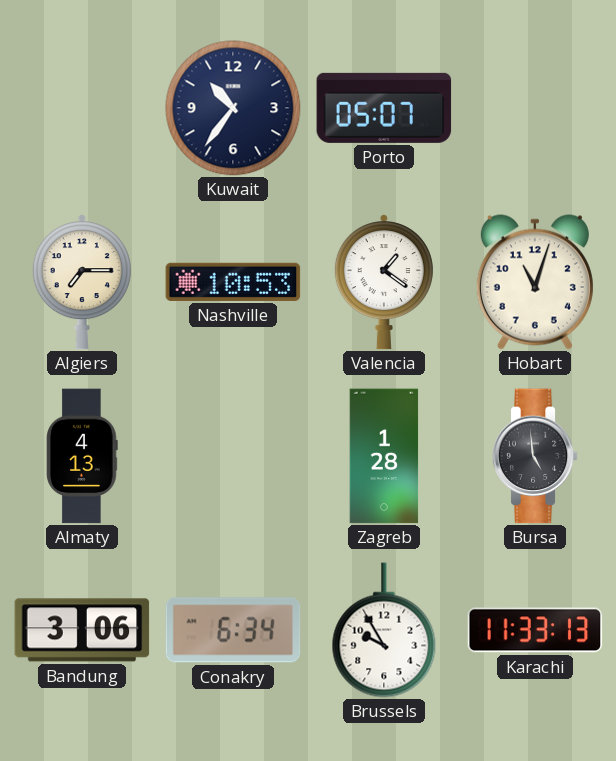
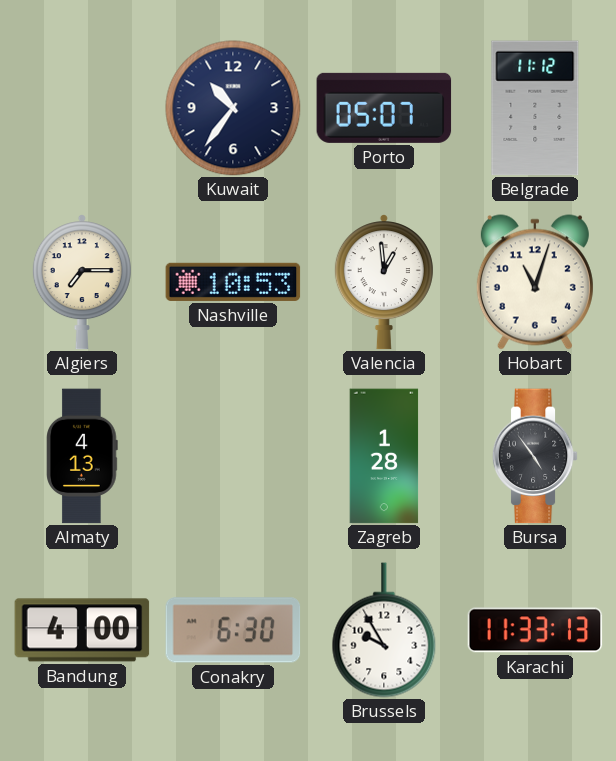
Belgrade: none -> 11:12 (535, 108)
Valencia: 1:21 -> 12:59 (384, 282)
Bursa: 4:59 -> 4:54 (535, 456)
Bandung: 3:06 -> 4:00 (82, 630)
Conakry: 6:34 -> 6:30 (233, 630)
